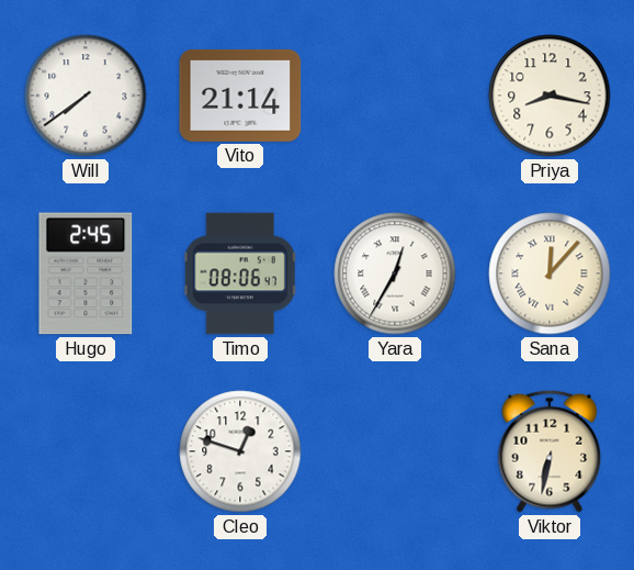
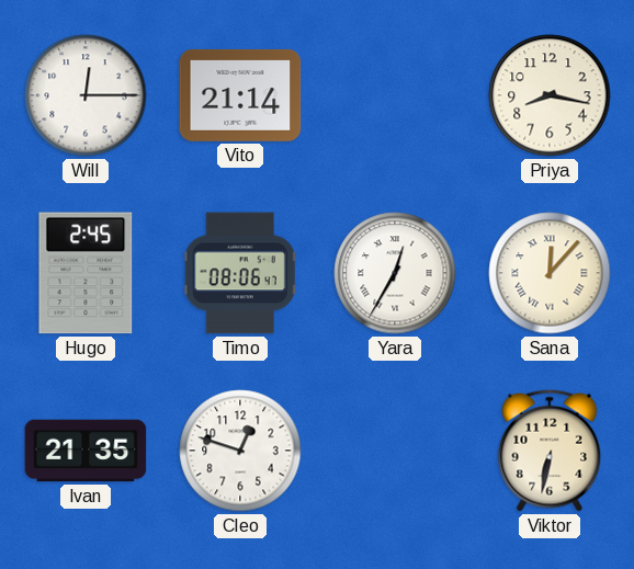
Will: 7:39 -> 12:15 (86, 95)
Ivan: none -> 21:35 (86, 451)
